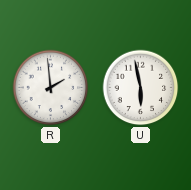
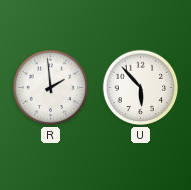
U: 5:58 -> 5:53 (141, 88)
